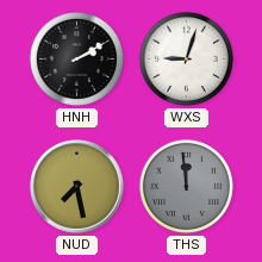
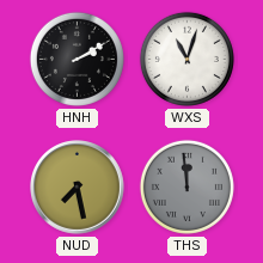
WXS: 9:03 -> 11:03 (186, 59)
